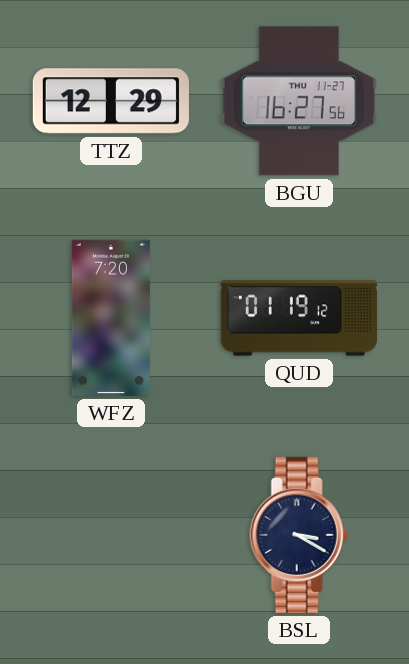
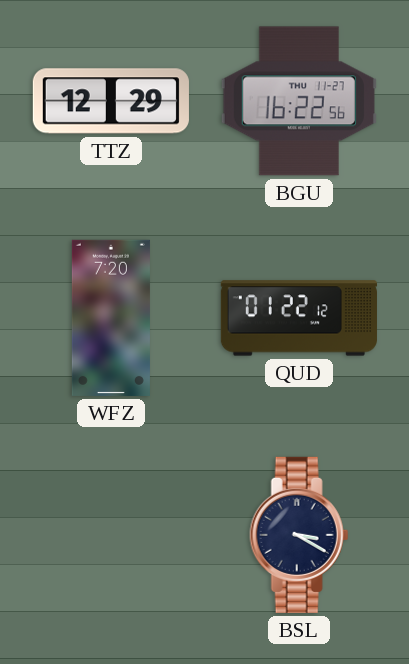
BGU: 16:27 -> 16:22 (299, 101)
QUD: 01:19 -> 01:22 (299, 318)
